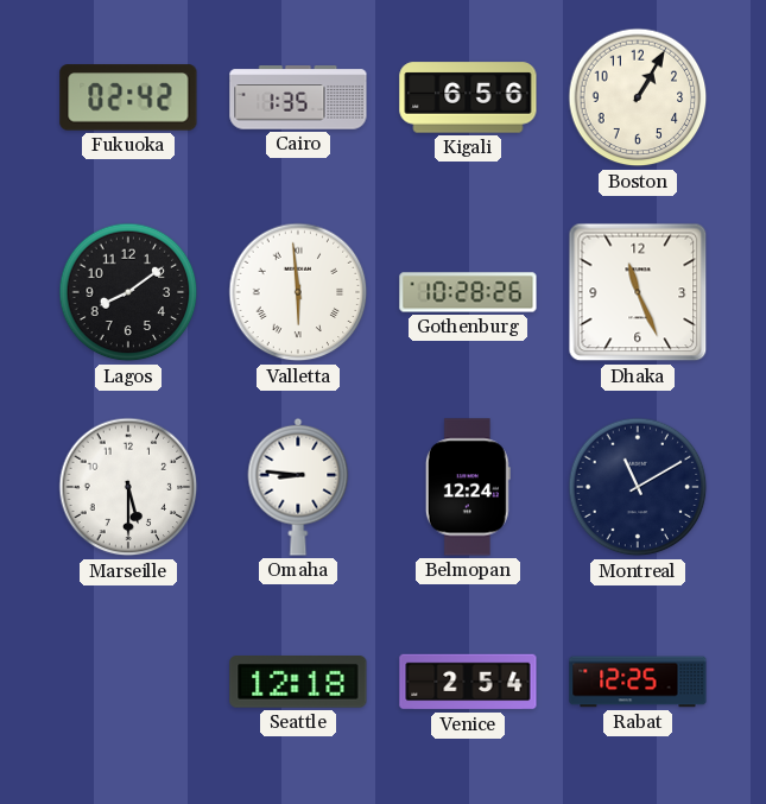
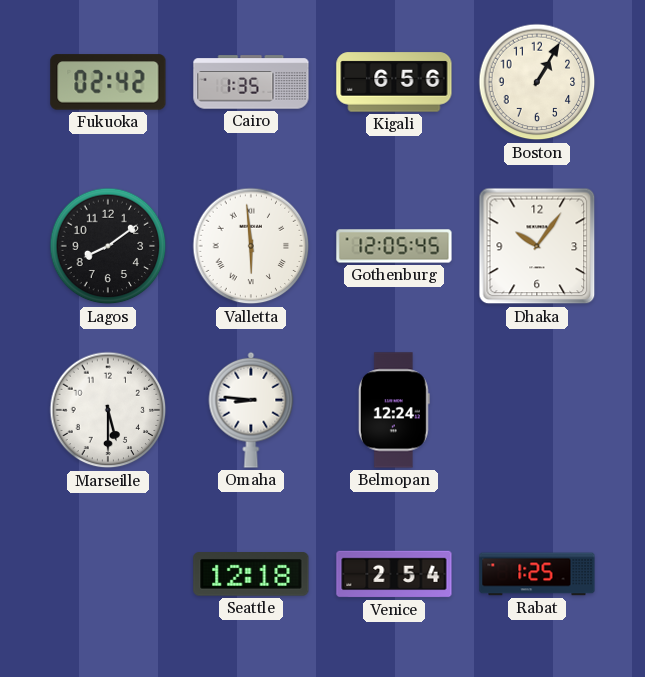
Gothenburg: 10:28 -> 12:05 (394, 246)
Dhaka: 11:26 -> 10:06 (537, 246)
Montreal: 11:10 -> none (638, 487)
Rabat: 12:25 -> 1:25 (537, 574)
